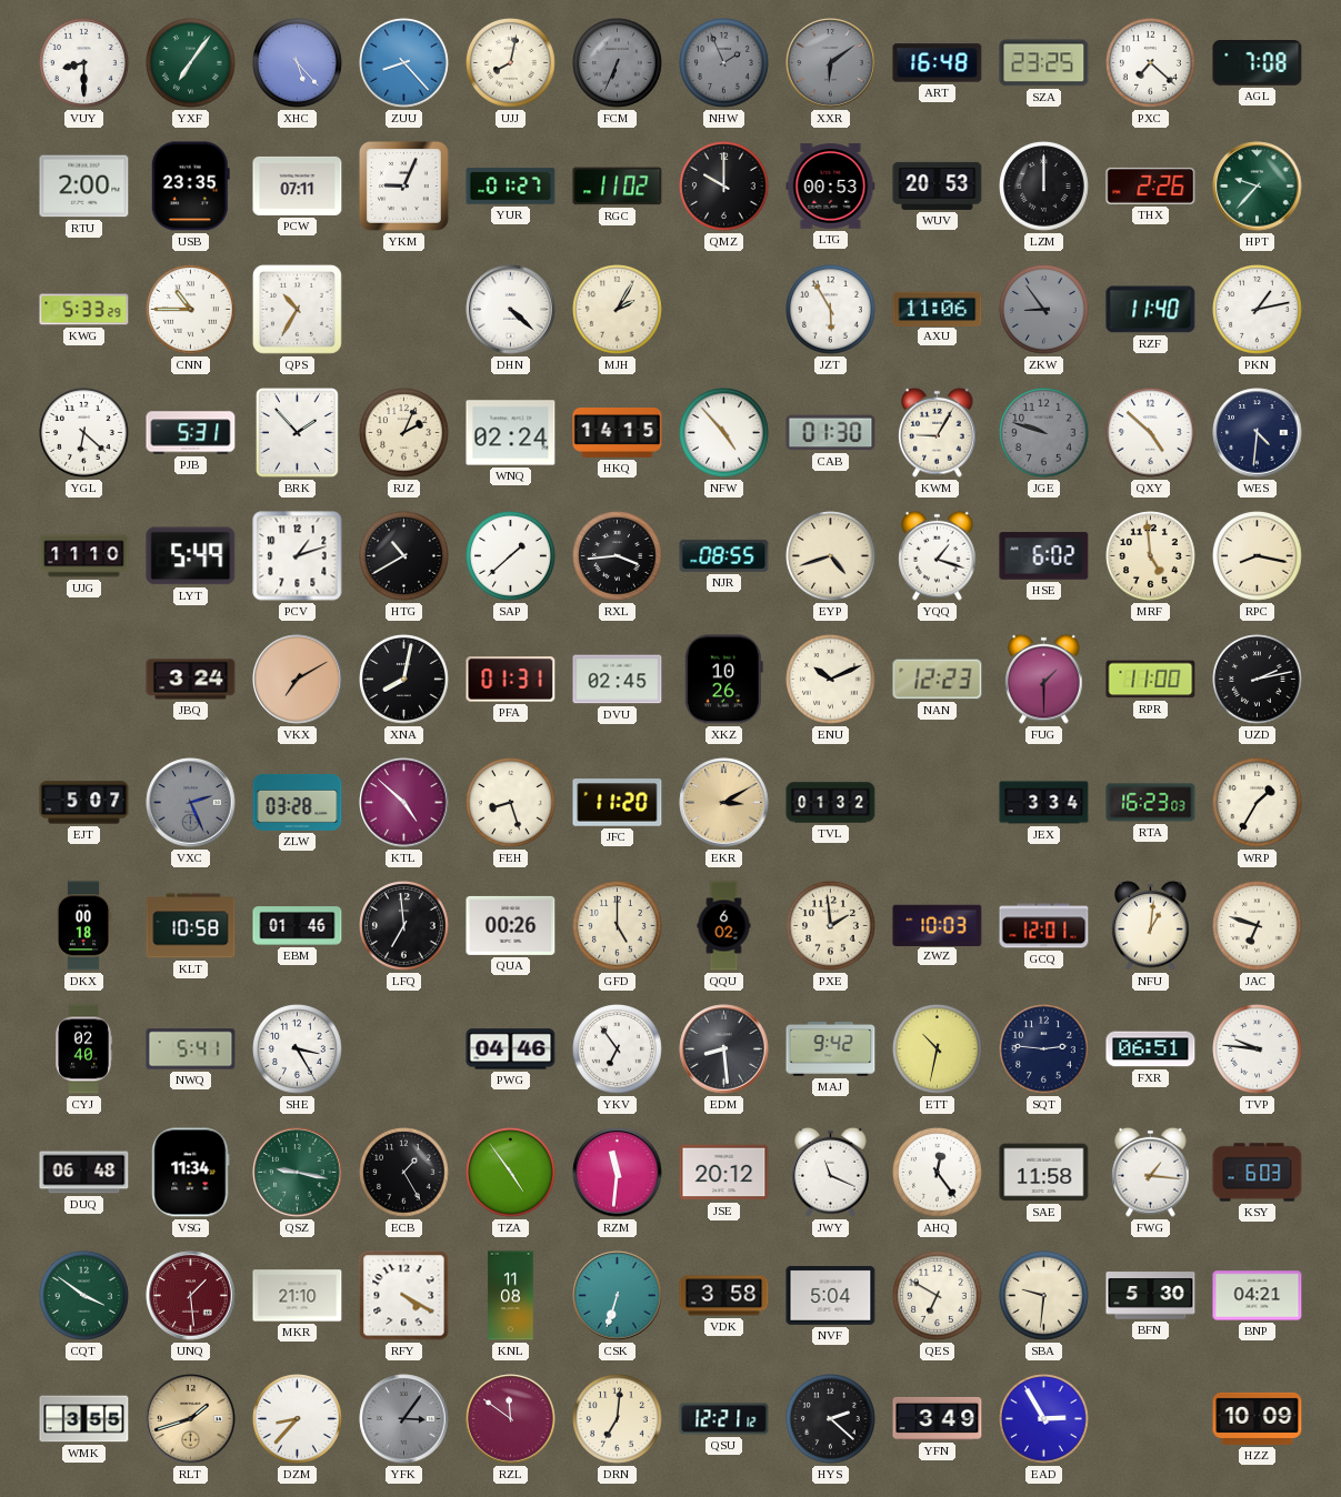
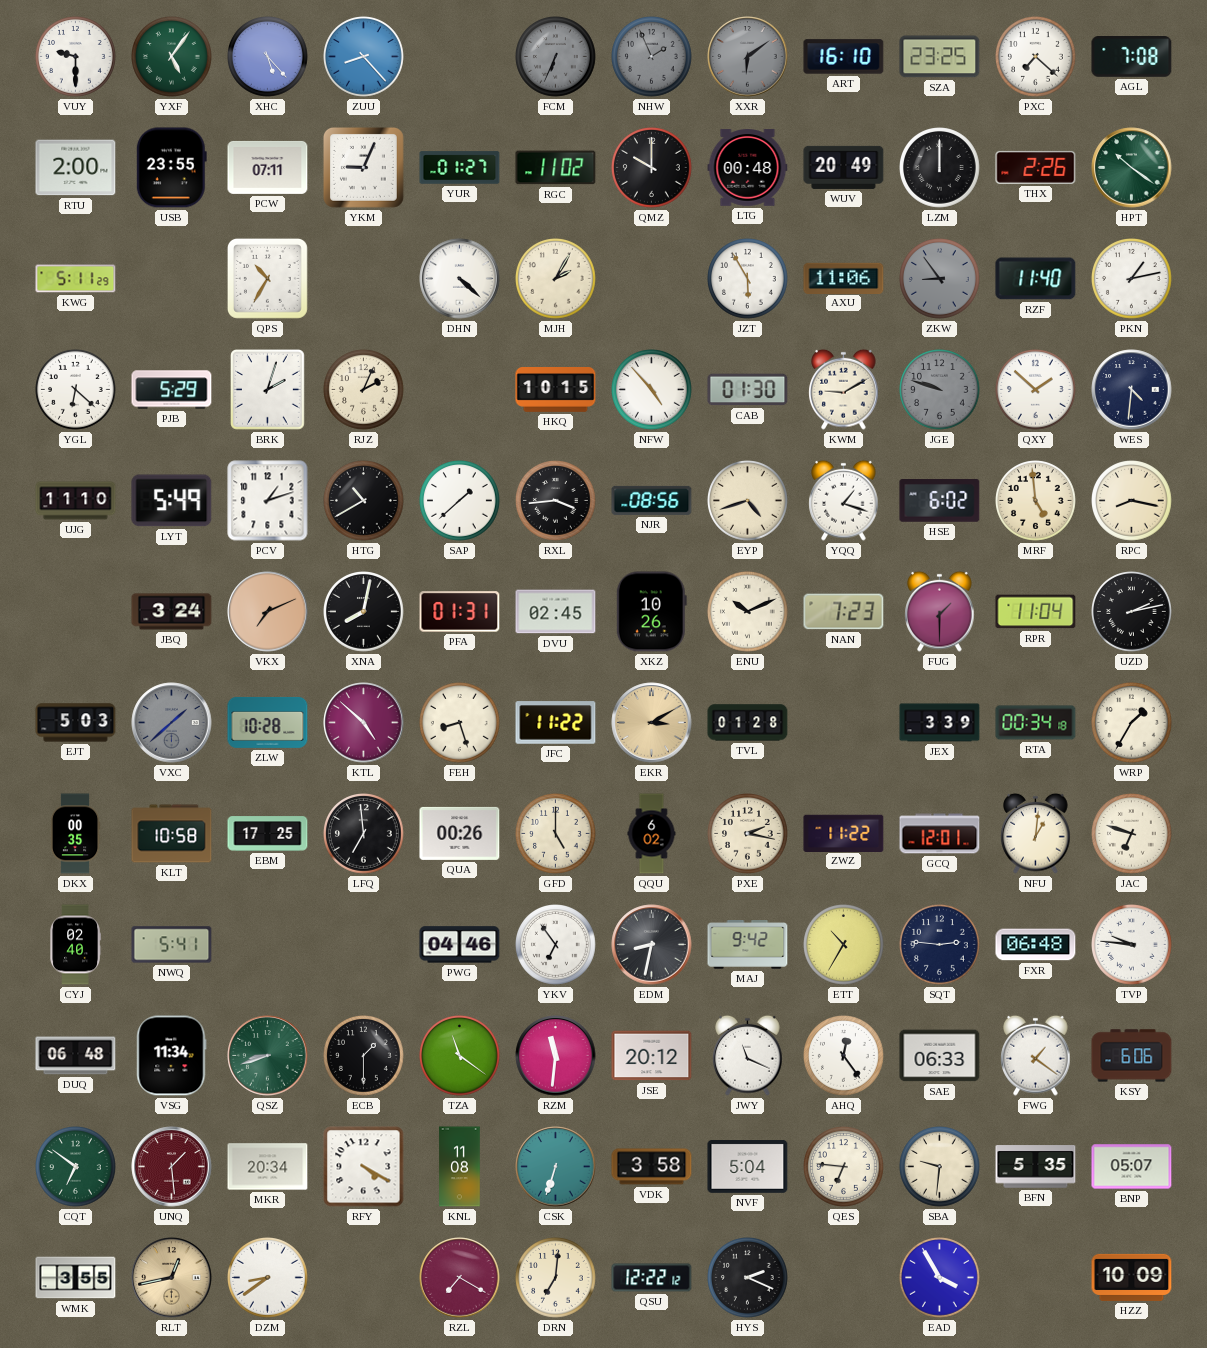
VUY: 8:30 -> 9:30 (76, 57)
YXF: 7:06 -> 5:06 (172, 57)
UJJ: 8:02 -> none (511, 63)
ART: 16:48 -> 16:10 (844, 57)
USB: 23:35 -> 23:55 (171, 168)
LTG: 00:53 -> 00:48 (748, 168)
WUV: 20:53 -> 20:49 (844, 167)
HPT: 9:37 -> 10:21 (1132, 168)
KWG: 5:33 -> 5:11 (76, 279)
CNN: 10:45 -> none (191, 310)
PJB: 5:31 -> 5:29 (172, 390)
BRK: 1:53 -> 2:03 (268, 390)
WNQ: 02:24 -> none (511, 433)
HKQ: 14:15 -> 10:15 (556, 390)
KWM: 9:05 -> 9:10 (844, 389)
QXY: 4:52 -> 1:52 (1036, 390)
NJR: 08:55 -> 08:56 (652, 500)
VKX: 7:10 -> 7:11 (268, 612)
NAN: 12:23 -> 7:23 (844, 612)
RPR: 11:00 -> 11:04 (1036, 612)
EJT: 5:07 -> 5:03 (76, 723)
VXC: 2:26 -> 1:38 (172, 723)
ZLW: 03:28 -> 10:28 (268, 722)
JFC: 11:20 -> 11:22 (556, 723)
TVL: 01:32 -> 01:28 (748, 723)
JEX: 3:34 -> 3:39 (940, 723)
RTA: 16:23 -> 00:34 (1036, 723)
DKX: 00:18 -> 00:35 (75, 834)
EBM: 01:46 -> 17:25 (268, 834)
PXE: 1:59 -> 2:17 (748, 834)
ZWZ: 10:03 -> 11:22 (844, 833)
SHE: 3:25 -> none (298, 1049)
EDM: 8:29 -> 8:32 (652, 945)
ETT: 10:32 -> 10:35 (844, 945)
FXR: 06:51 -> 06:48 (1036, 945)
QSZ: 9:17 -> 8:42 (268, 1056)
ECB: 1:25 -> 1:30 (364, 1056)
TZA: 4:54 -> 11:21 (460, 1056)
SAE: 11:58 -> 06:33 (940, 1056)
FWG: 1:16 -> 1:21 (1036, 1055)
KSY: 6:03 -> 6:06 (1132, 1056)
CQT: 3:51 -> 6:51 (76, 1167)
MKR: 21:10 -> 20:34 (268, 1167)
QES: 6:50 -> 6:46 (844, 1167)
BFN: 5:30 -> 5:35 (1036, 1167)
BNP: 04:21 -> 05:07 (1132, 1167)
RLT: 1:42 -> 12:43 (172, 1278)
DZM: 8:37 -> 8:39 (268, 1278)
YFK: 3:06 -> none (404, 1419)
RZL: 11:51 -> 7:20 (460, 1278)
QSU: 12:21 -> 12:22 (652, 1278)
HYS: 2:22 -> 2:19 (748, 1278)
YFN: 3:49 -> none (938, 1418)
EAD: 2:55 -> 3:55 (940, 1278)
